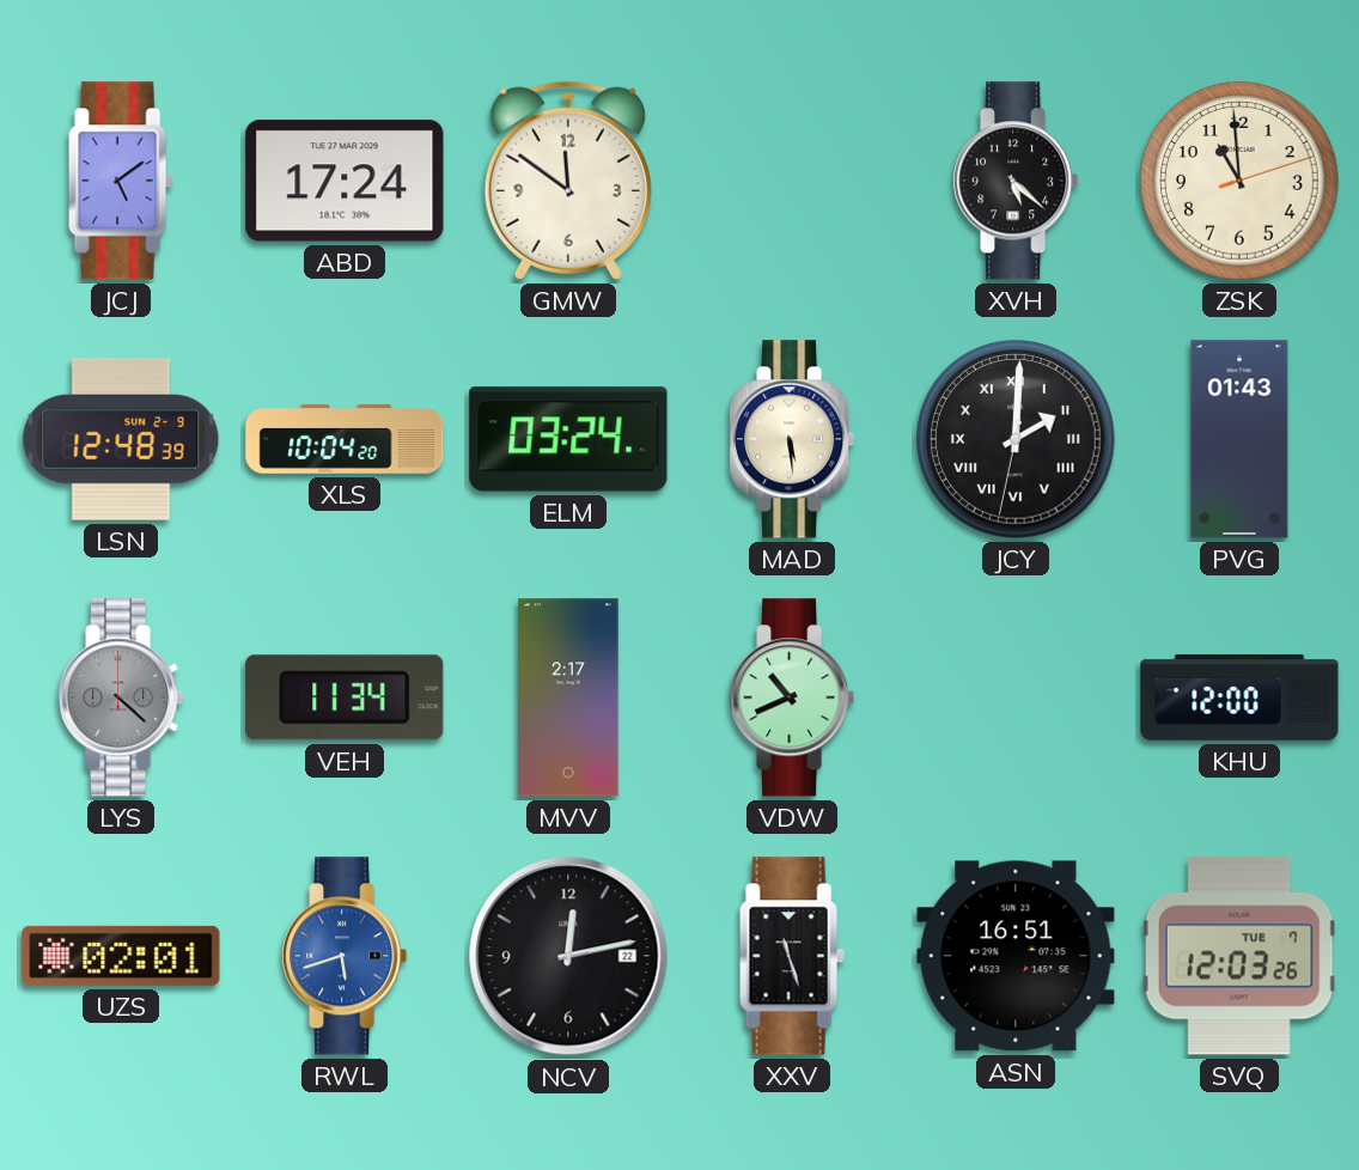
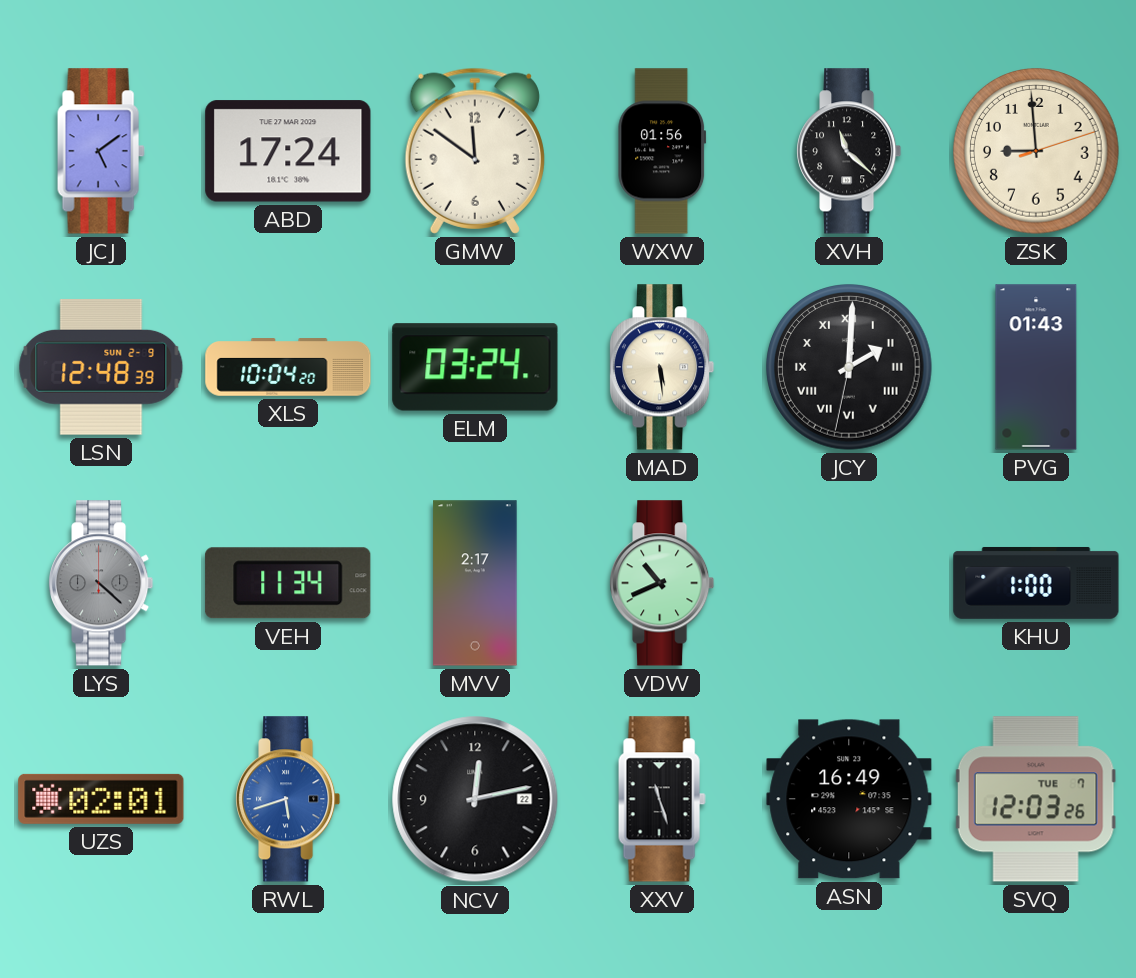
WXW: none -> 01:56 (662, 151)
XVH: 5:22 -> 11:22 (850, 151)
ZSK: 10:59 -> 8:59 (1036, 151)
KHU: 12:00 -> 1:00 (1036, 583)
ASN: 16:51 -> 16:49 (849, 799)
